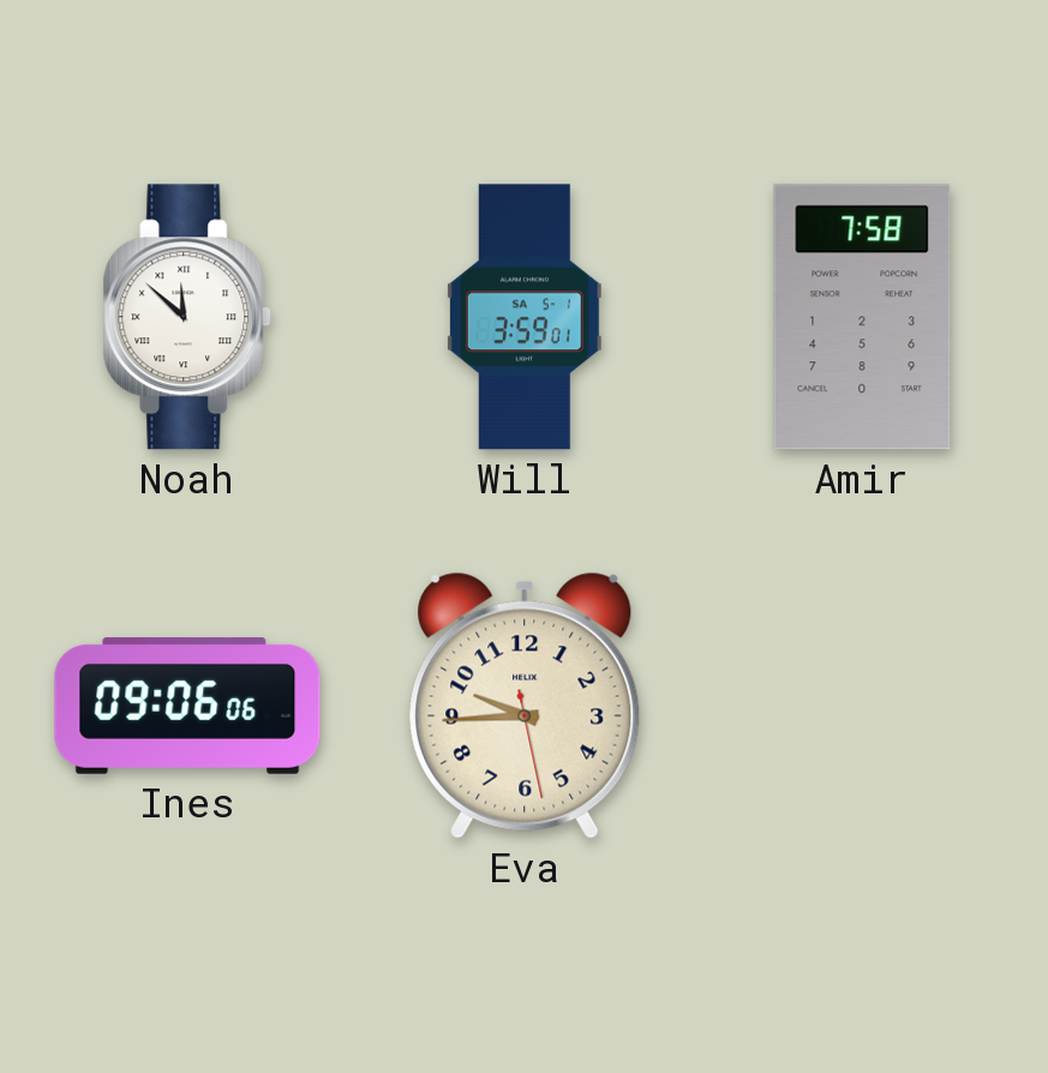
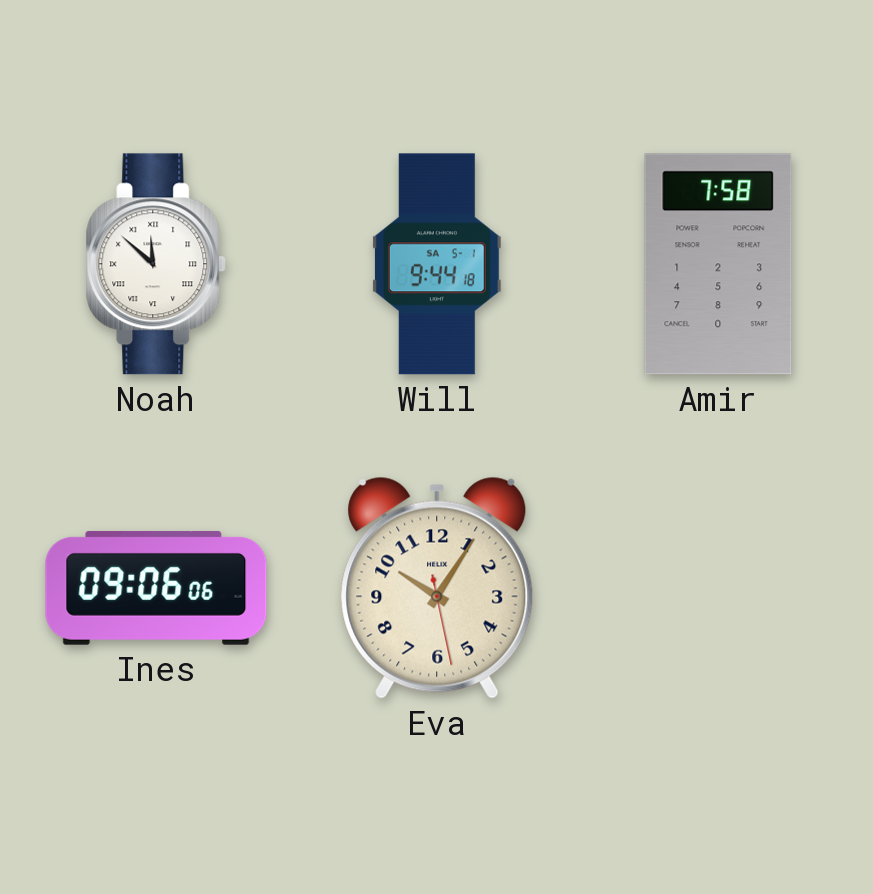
Will: 3:59 -> 9:44 (437, 264)
Eva: 9:44 -> 10:05 (437, 588)
